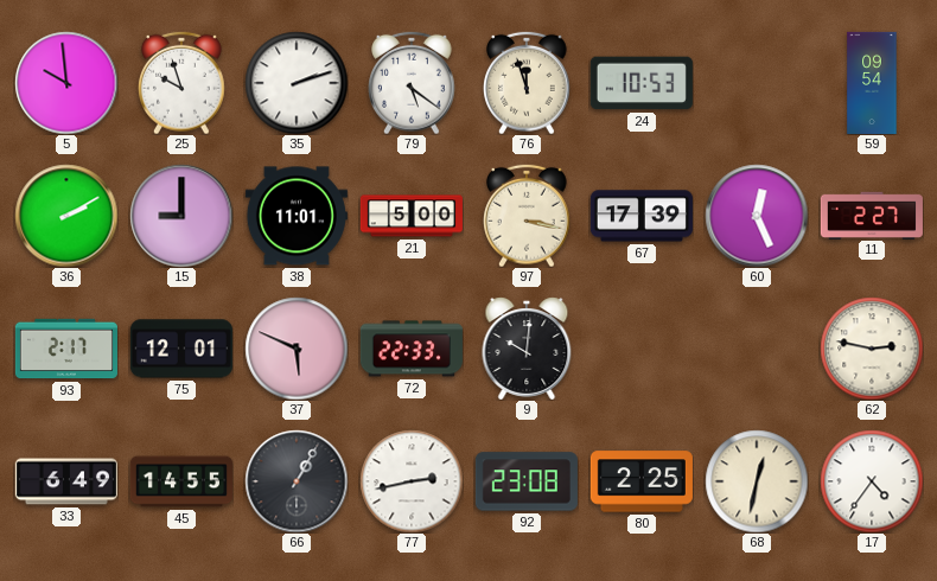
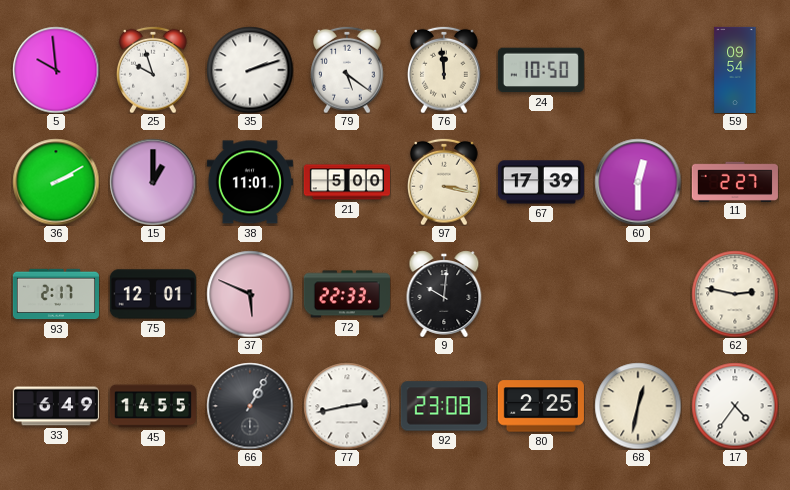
76: 11:57 -> 11:59 (445, 70)
24: 10:53 -> 10:50 (541, 70)
15: 9:00 -> 1:00 (153, 182)
60: 12:26 -> 12:30 (638, 182)
